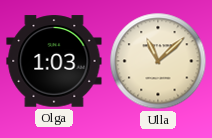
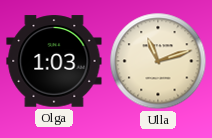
Ulla: 11:08 -> 11:12 (158, 61)
